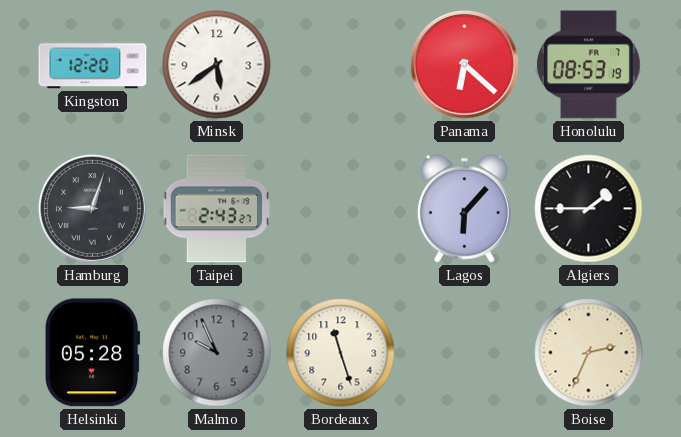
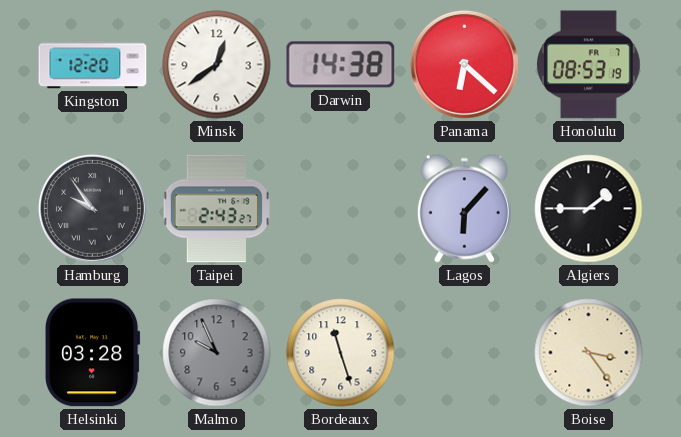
Minsk: 5:39 -> 12:39 (217, 65)
Darwin: none -> 14:38 (341, 65)
Hamburg: 9:03 -> 9:54 (92, 208)
Helsinki: 05:28 -> 03:28 (93, 353)
Boise: 2:34 -> 3:24 (589, 353)
